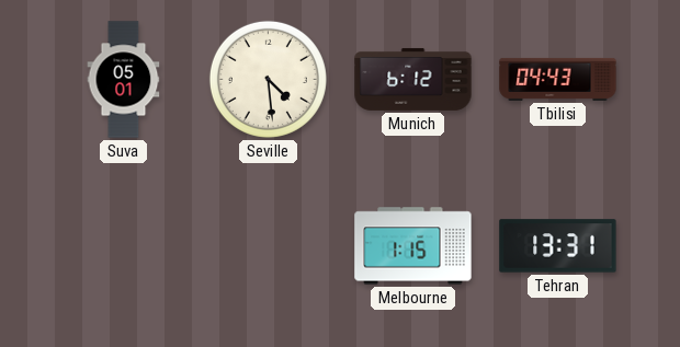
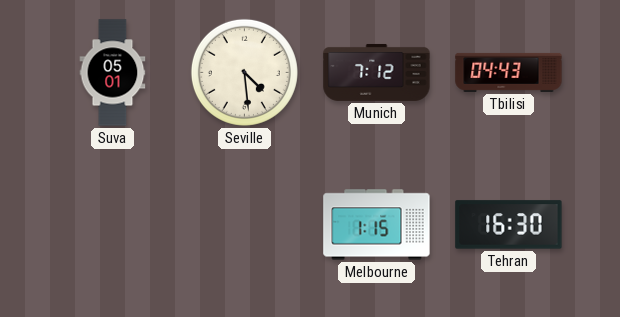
Munich: 6:12 -> 7:12 (377, 72)
Tehran: 13:31 -> 16:30 (509, 225)
